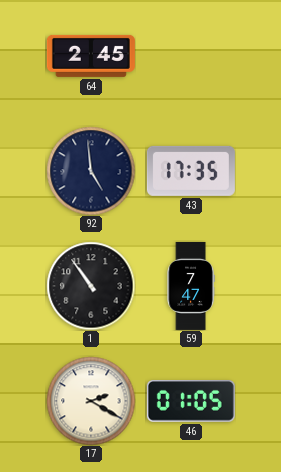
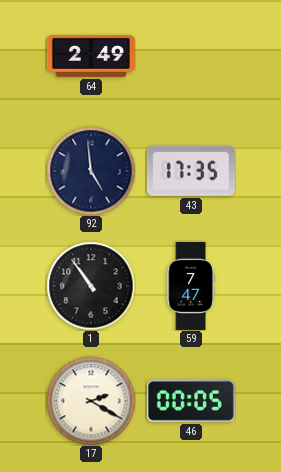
64: 2:45 -> 2:49 (91, 56)
46: 01:05 -> 00:05 (191, 402)
